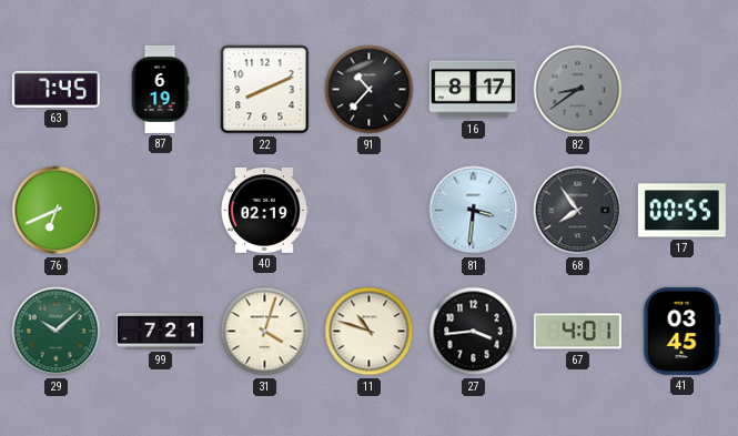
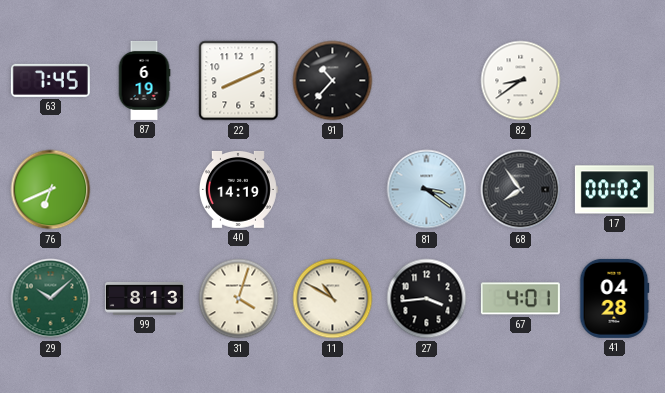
16: 8:17 -> none (473, 90)
82 dial: grey -> white (521, 81)
40: 02:19 -> 14:19 (238, 189)
81: 3:31 -> 3:21 (427, 190)
17: 00:55 -> 00:02 (614, 190)
99: 7:21 -> 8:13 (144, 299)
11: 10:48 -> 10:50 (333, 299)
41: 03:45 -> 04:28 (614, 298)
